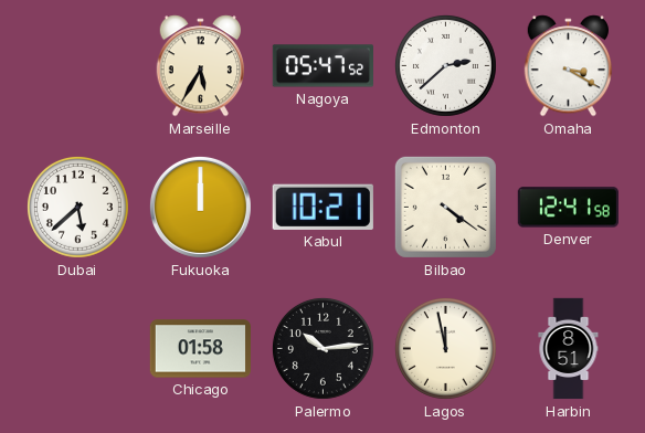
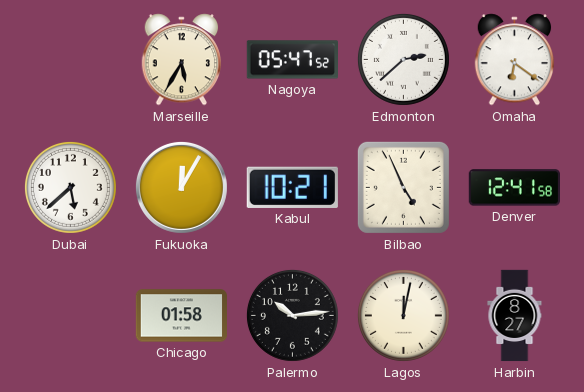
Omaha: 3:20 -> 6:21 (515, 60)
Fukuoka: 12:00 -> 12:05 (181, 187)
Bilbao: 4:21 -> 4:56 (403, 187)
Lagos: 11:58 -> 12:02 (403, 315)
Harbin: 8:51 -> 8:27 (515, 316)
